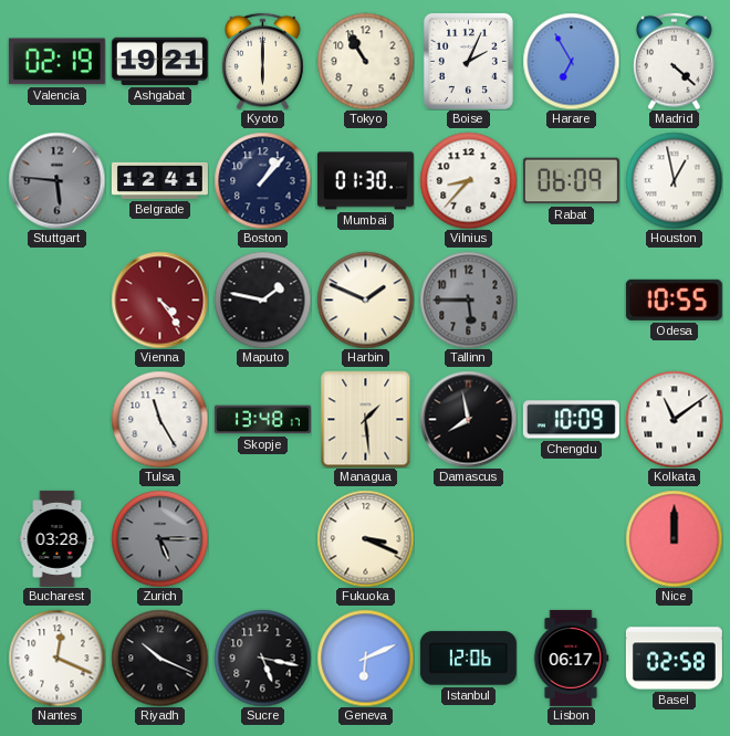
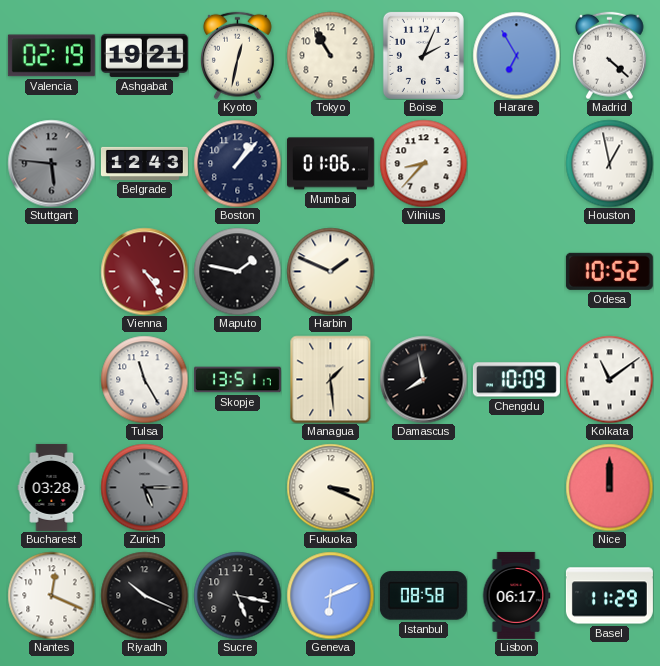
Kyoto: 6:00 -> 12:32 (238, 55)
Belgrade: 12:41 -> 12:43 (144, 163)
Mumbai: 01:30 -> 01:06 (330, 164)
Rabat: 06:09 -> none (571, 181)
Tallinn: 5:45 -> none (468, 299)
Odesa: 10:55 -> 10:52 (609, 271)
Skopje: 13:48 -> 13:51 (237, 380)
Istanbul: 12:06 -> 08:58 (423, 596)
Basel: 02:58 -> 11:29 (609, 596)
